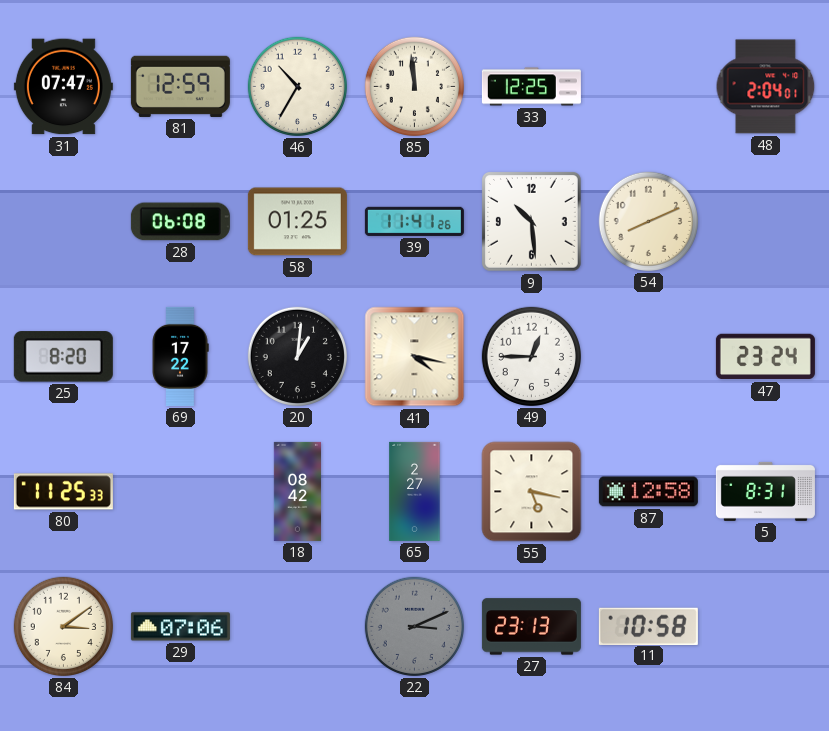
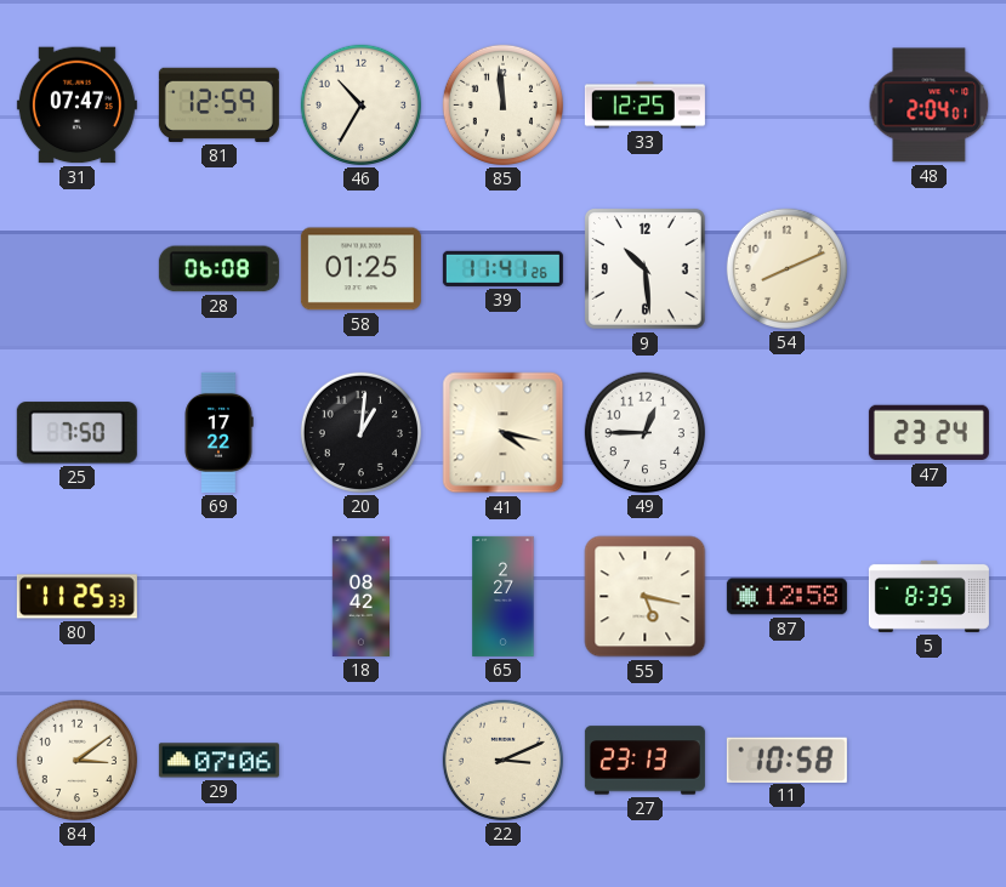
25: 8:20 -> 7:50 (76, 433)
5: 8:31 -> 8:35 (928, 596)
22 dial: grey -> cream (502, 760)
